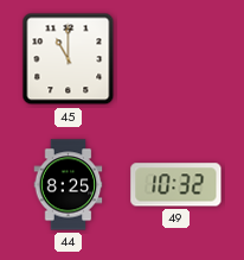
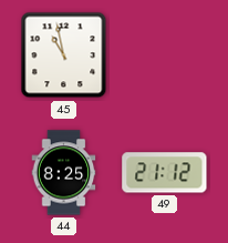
45: 11:00 -> 10:58 (64, 55)
49: 10:32 -> 21:12 (165, 173)
